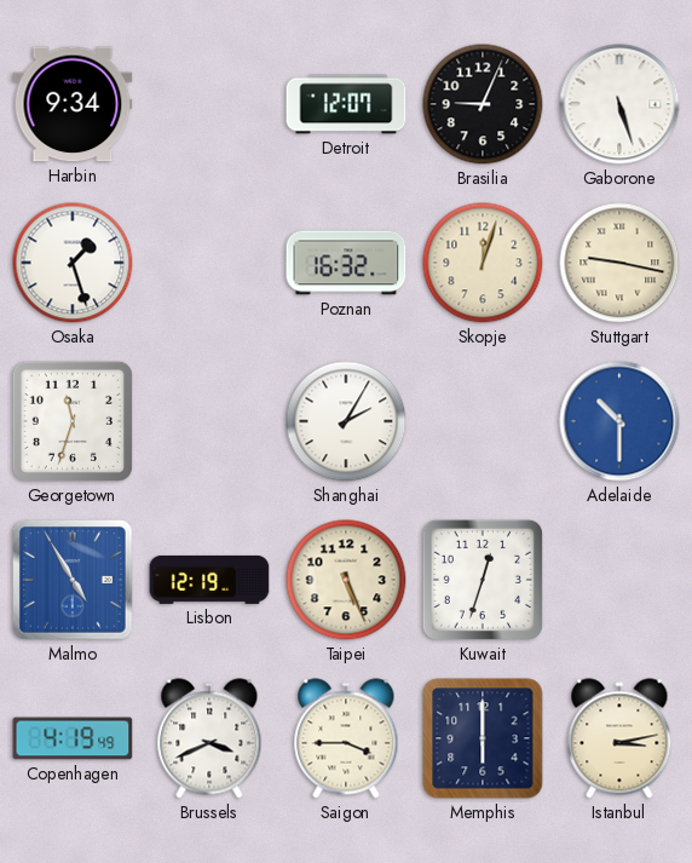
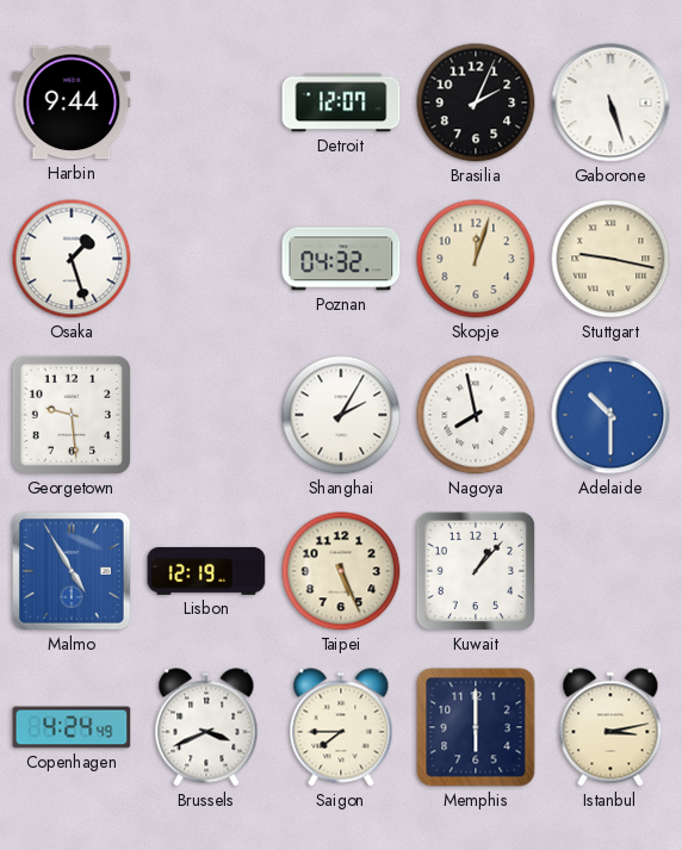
Harbin: 9:34 -> 9:44 (72, 103)
Brasilia: 9:04 -> 2:04 (476, 103)
Poznan: 16:32 -> 04:32 (341, 259)
Georgetown: 11:33 -> 9:29 (72, 415)
Nagoya: none -> 7:58 (476, 415)
Kuwait: 12:33 -> 1:07 (476, 571)
Copenhagen: 4:19 -> 4:24 (72, 727)
Saigon: 3:45 -> 7:45 (341, 727)
